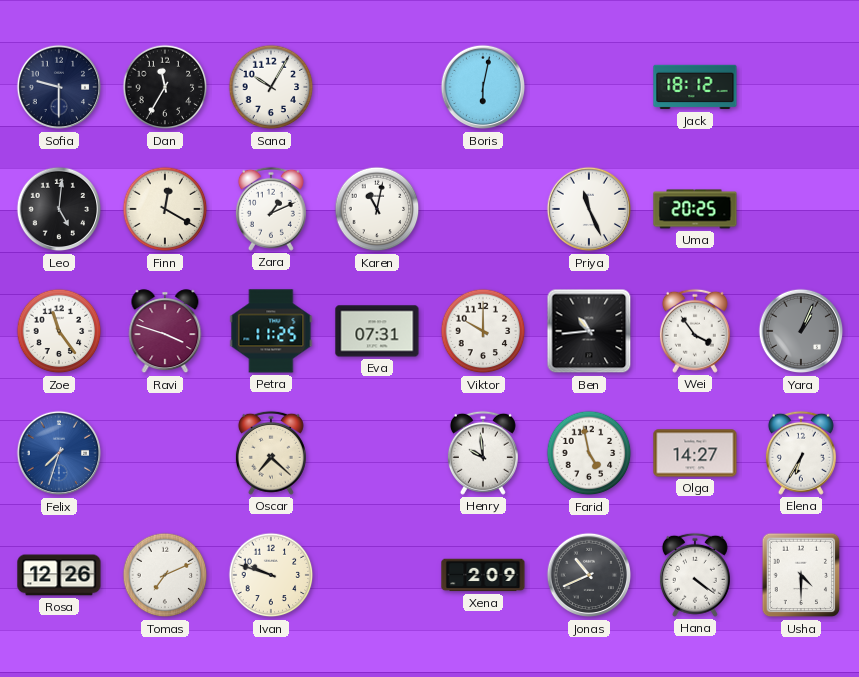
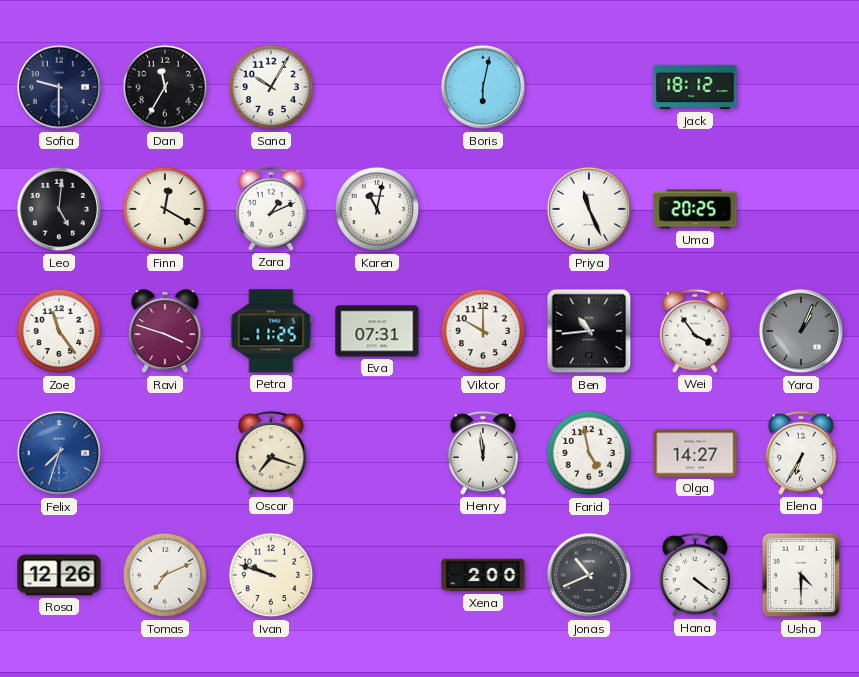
Oscar: 7:22 -> 7:18 (271, 453)
Henry: 9:59 -> 11:59 (483, 453)
Xena: 2:09 -> 2:00 (483, 575)
